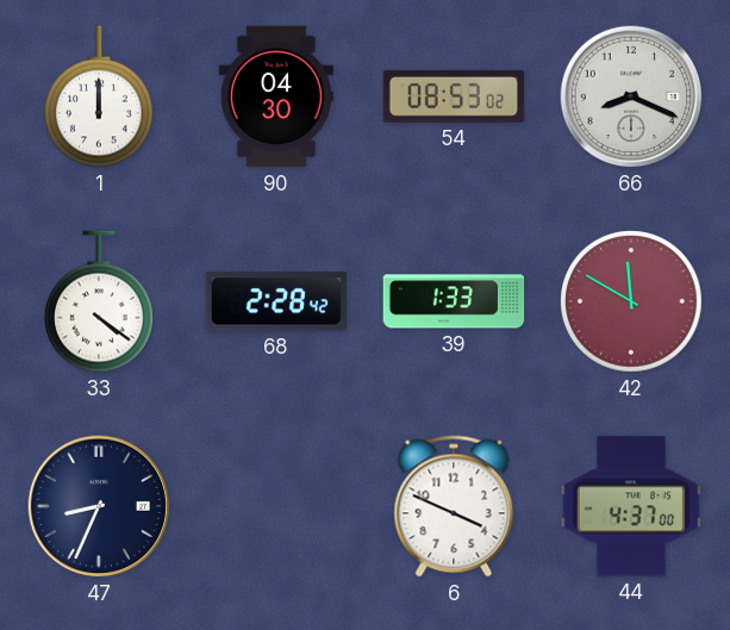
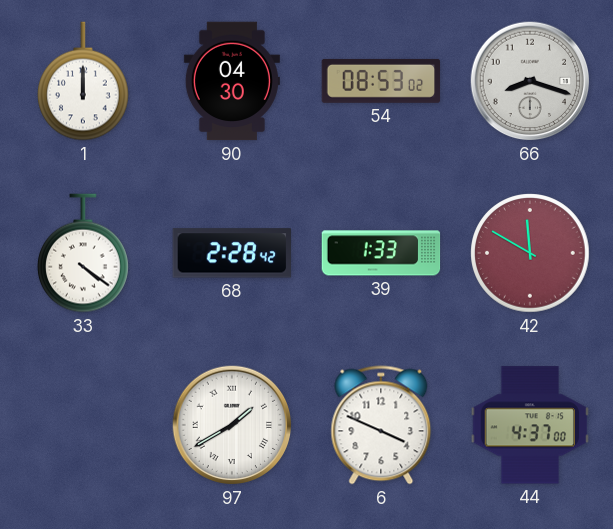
66: 8:19 -> 8:18 (530, 81)
47: 8:34 -> none (99, 506)
97: none -> 1:40 (232, 425)
